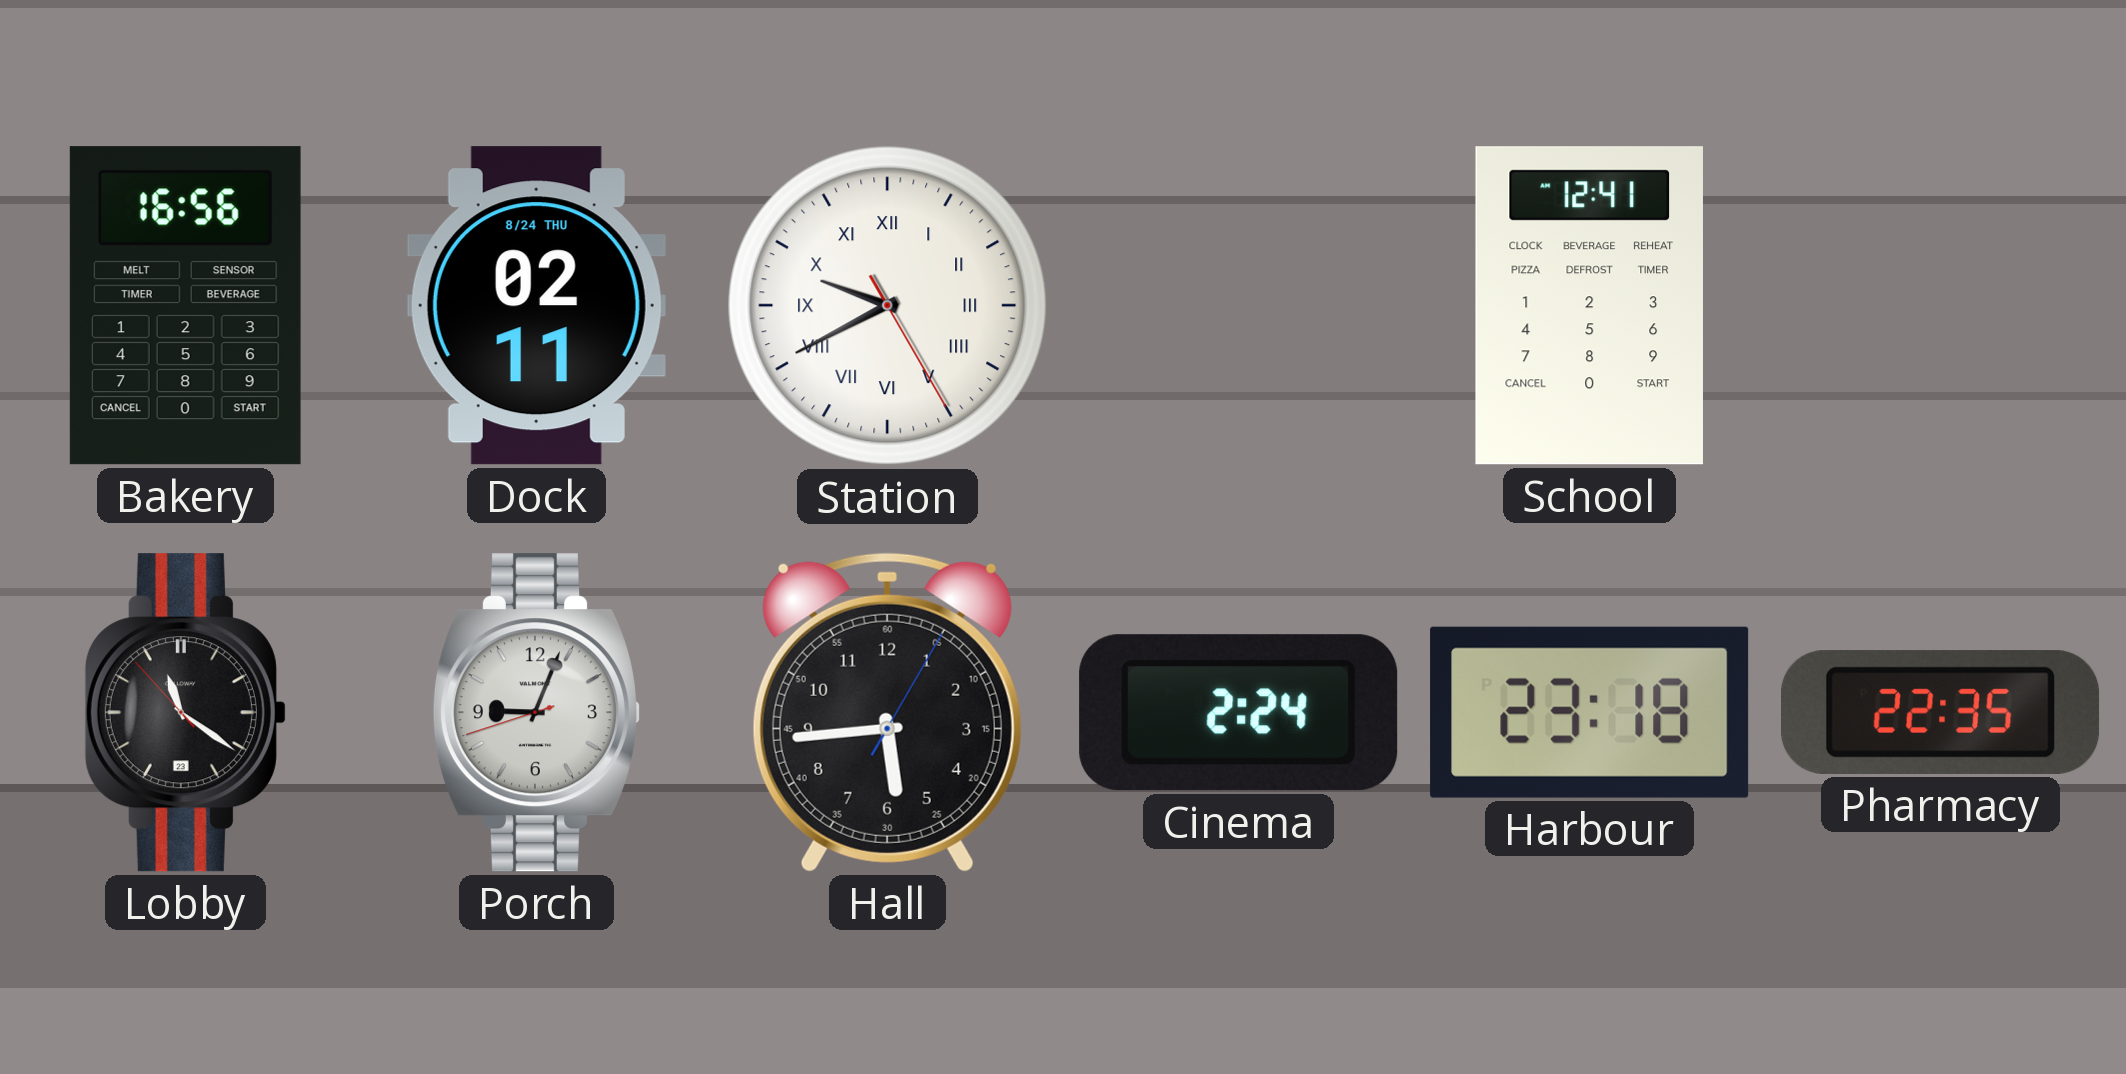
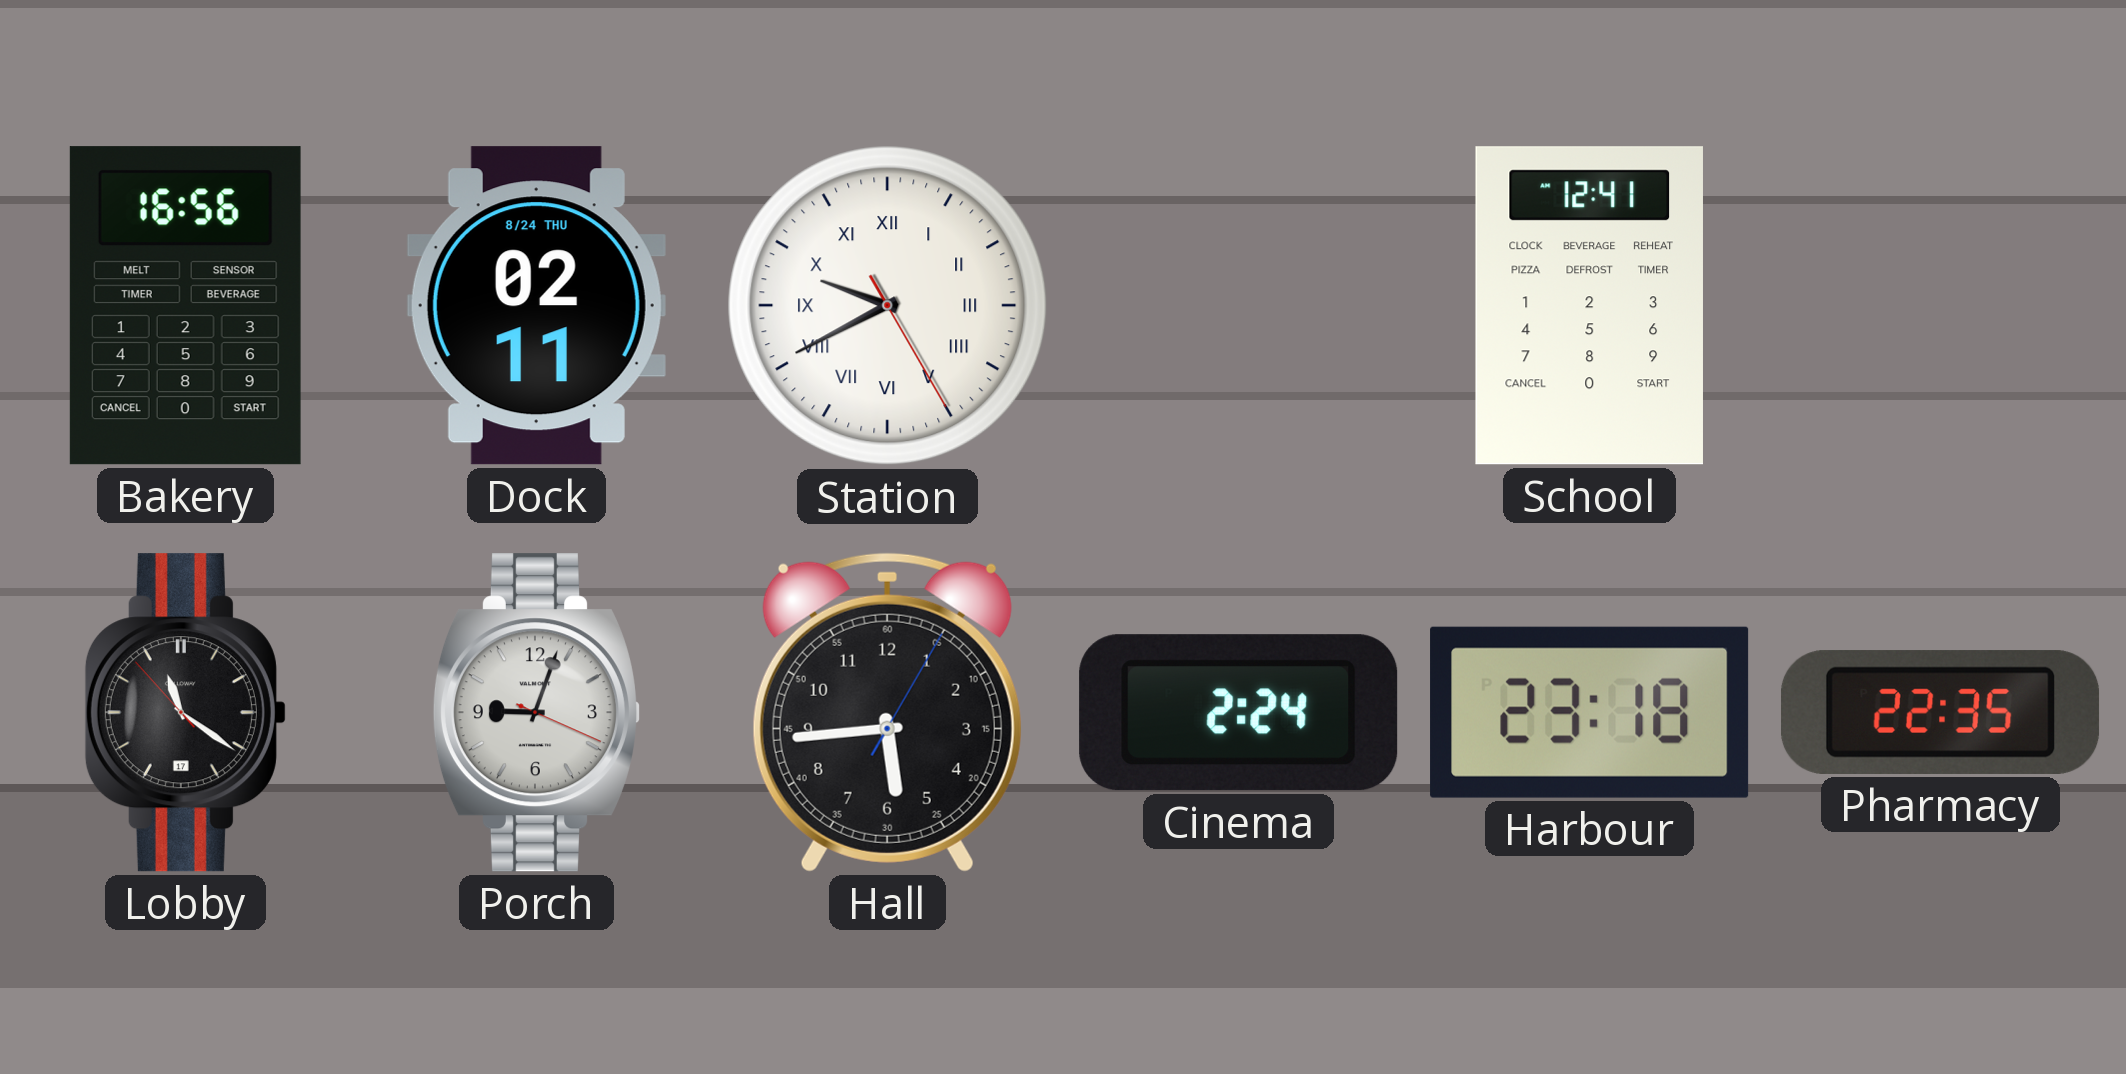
Lobby date: 23 -> 17 (185, 713)
Porch: 9:03:42 -> 9:03:19 (536, 713)
